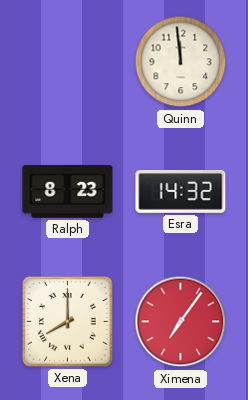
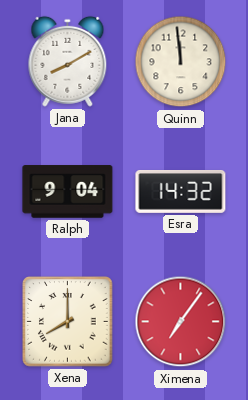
Jana: none -> 8:10 (68, 61)
Ralph: 8:23 -> 9:04 (68, 192)
